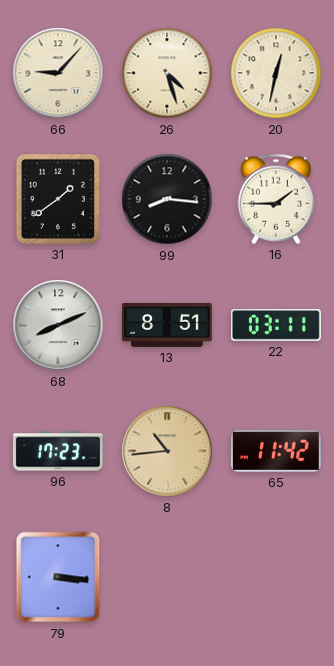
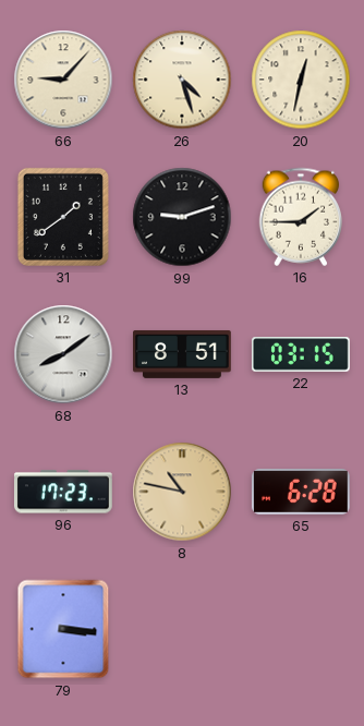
99: 8:16 -> 9:12 (182, 217)
68: 8:11 -> 8:09 (63, 354)
22: 03:11 -> 03:15 (301, 355)
8: 10:44 -> 10:47 (182, 492)
65: 11:42 -> 6:28 (301, 492)
